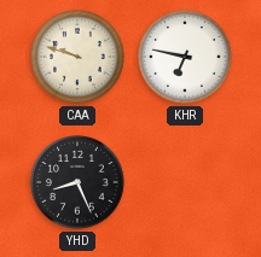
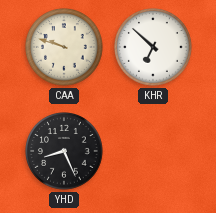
KHR: 6:47 -> 6:52 (154, 48)
